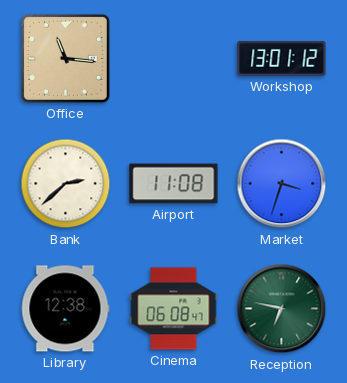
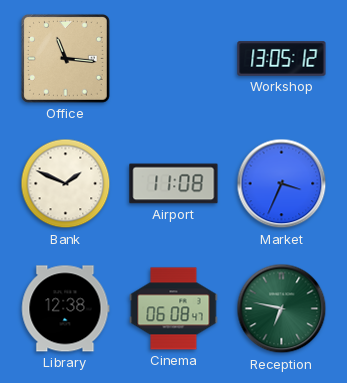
Workshop: 13:01 -> 13:05 (282, 59)
Bank: 2:38 -> 1:49 (66, 184)
Market: 3:33 -> 3:34 (282, 184)
